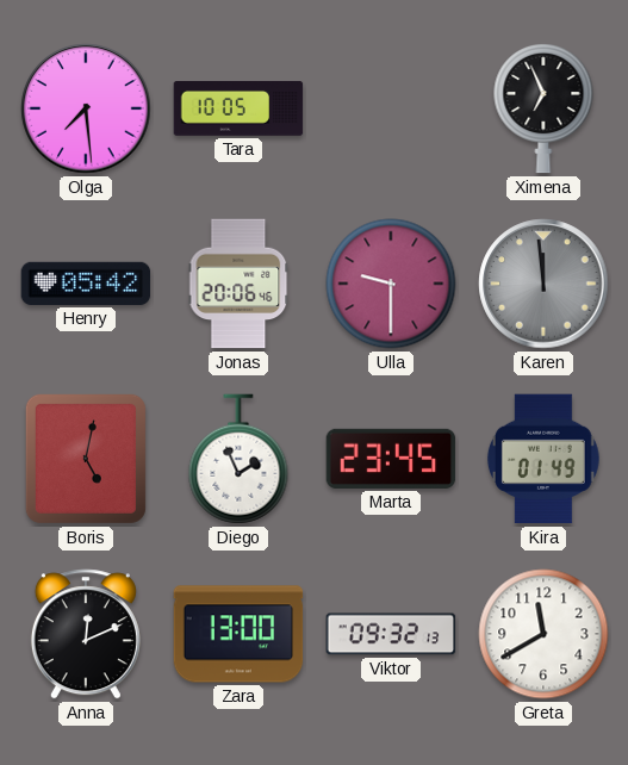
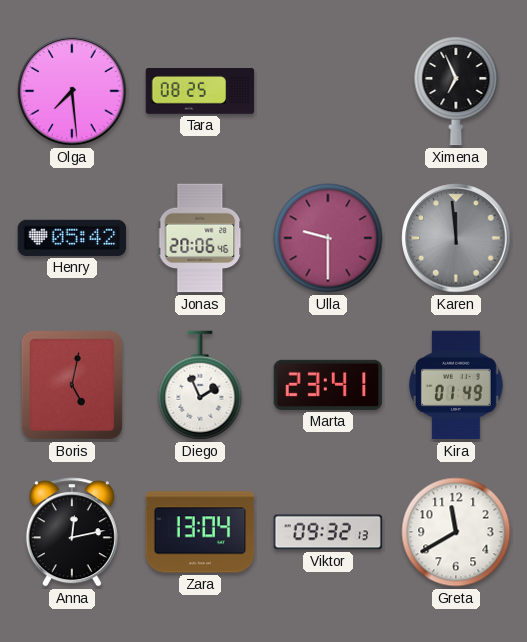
Tara: 10:05 -> 08:25 (200, 92)
Marta: 23:45 -> 23:41 (328, 385)
Anna: 12:11 -> 12:13 (72, 532)
Zara: 13:00 -> 13:04 (200, 532)
